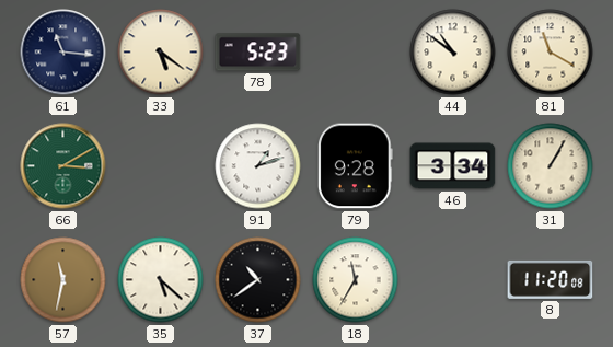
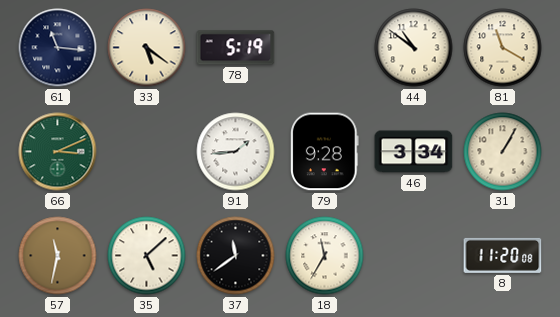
78: 5:23 -> 5:19 (236, 48)
66: 3:10 -> 3:11 (58, 152)
91: 1:12 -> 1:44 (236, 152)
35: 5:22 -> 5:08 (147, 256)
37: 10:39 -> 11:39 (236, 256)
